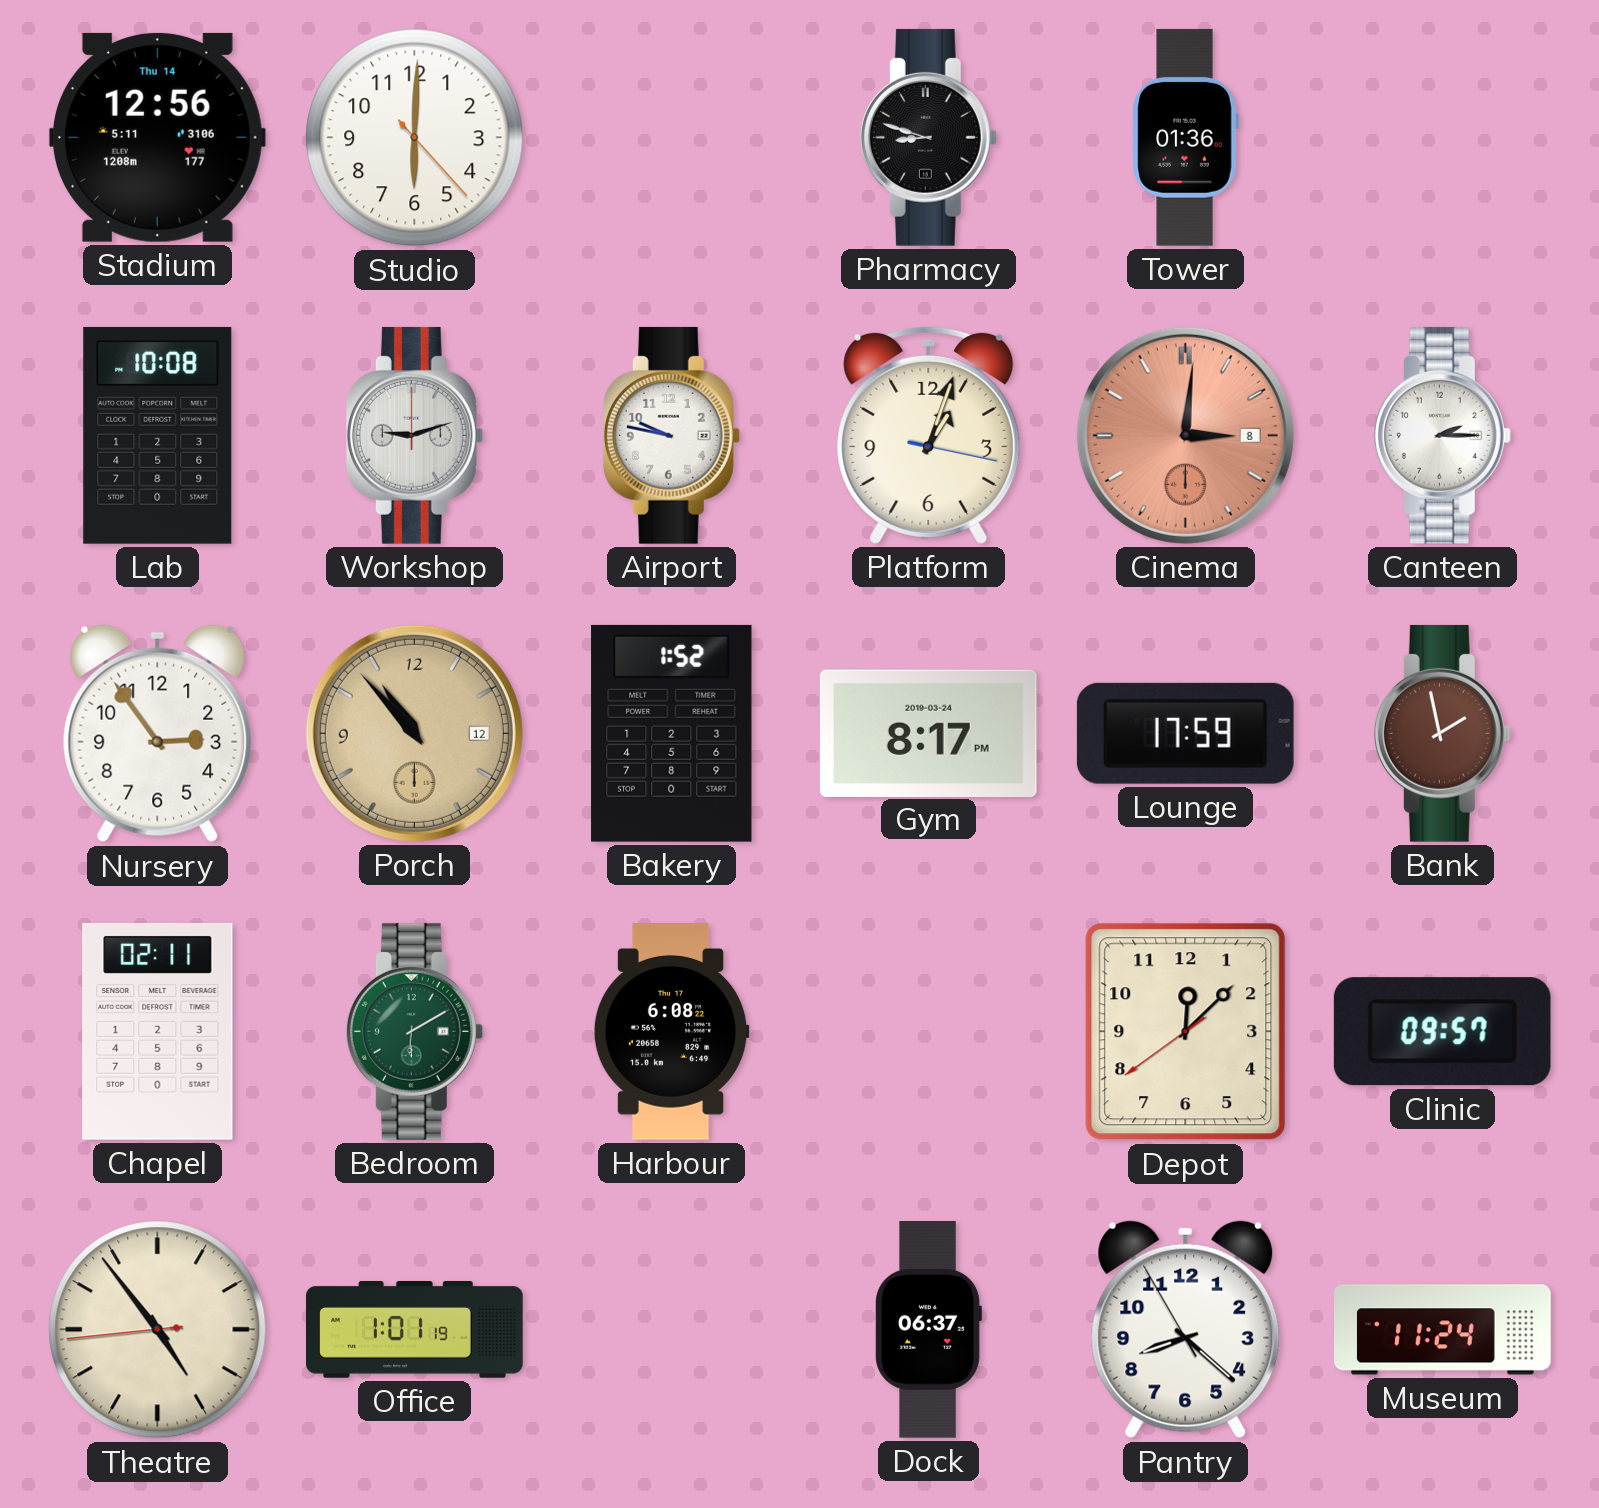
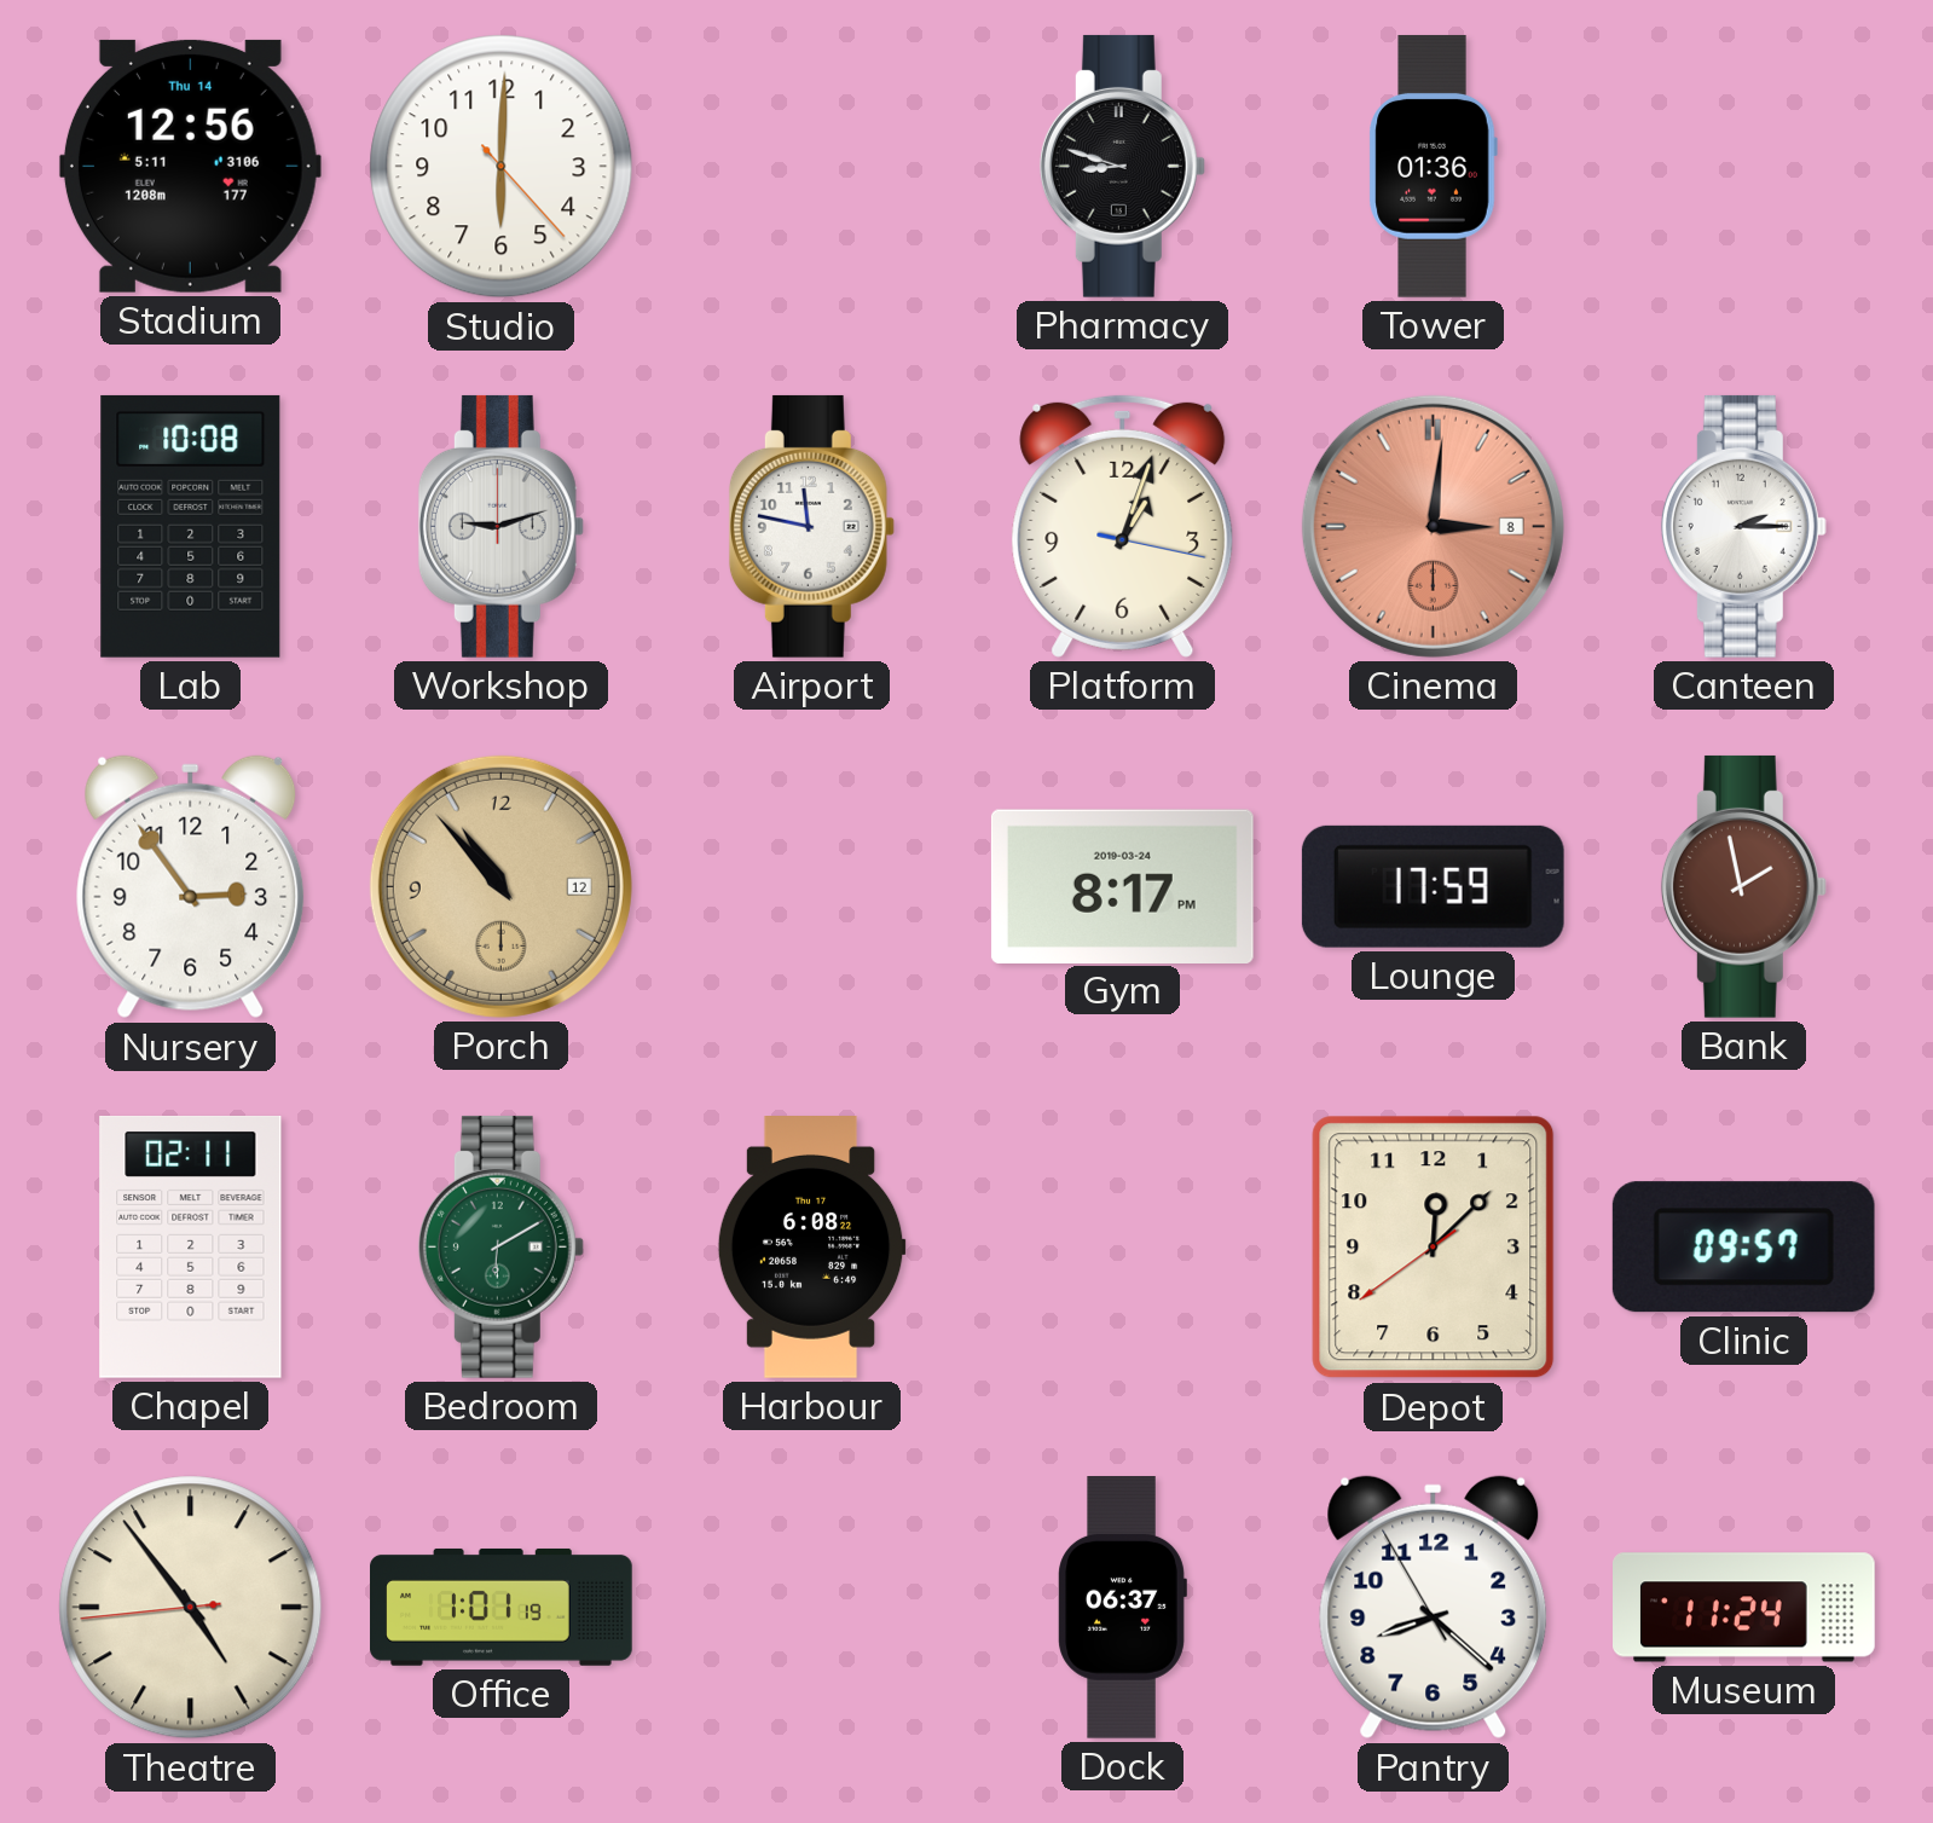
Airport: 9:47 -> 11:47 (811, 526)
Bakery: 1:52 -> none (672, 733)
